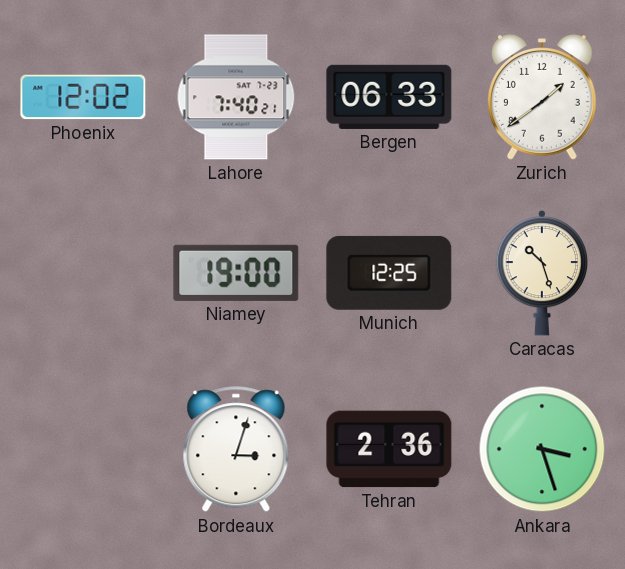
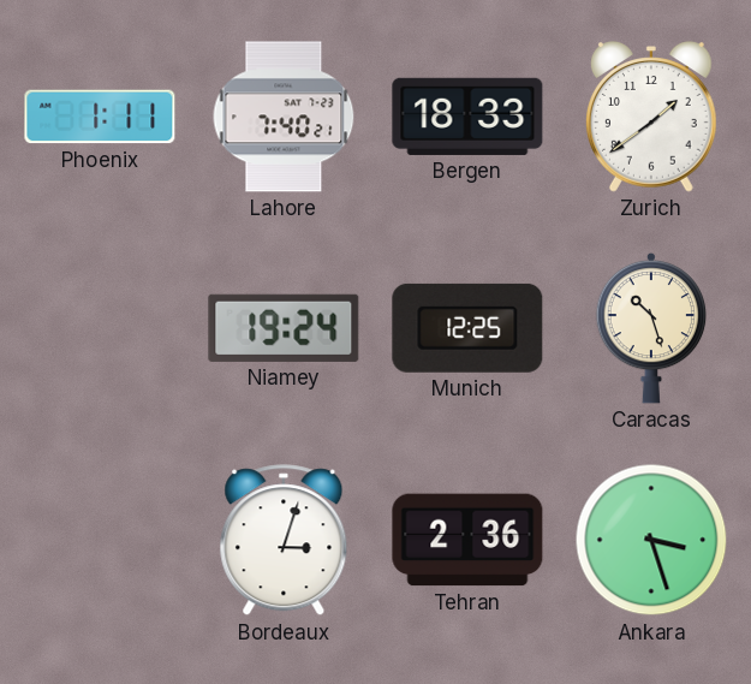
Phoenix: 12:02 -> 1:11 (100, 117)
Bergen: 06:33 -> 18:33 (467, 117)
Niamey: 19:00 -> 19:24 (284, 328)
